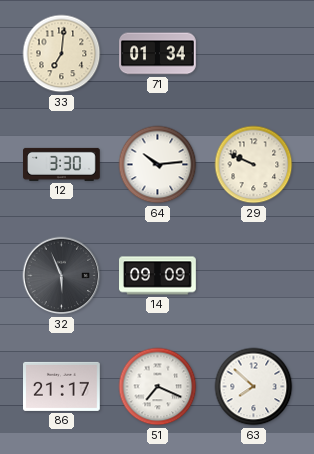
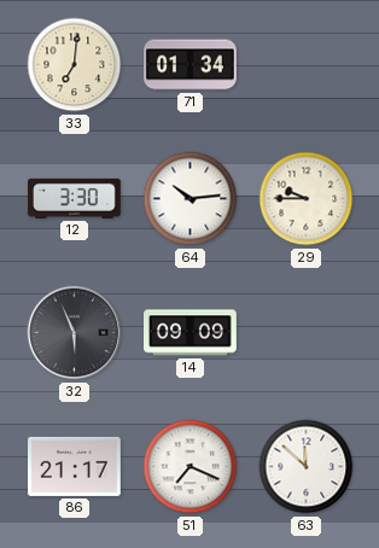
29: 9:49 -> 9:45 (307, 199)
63: 7:52 -> 11:52 (307, 467)
